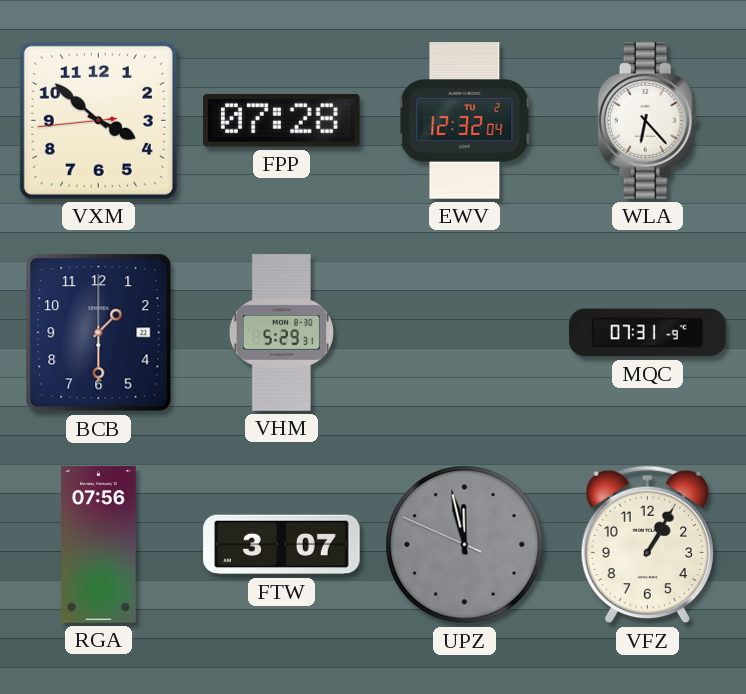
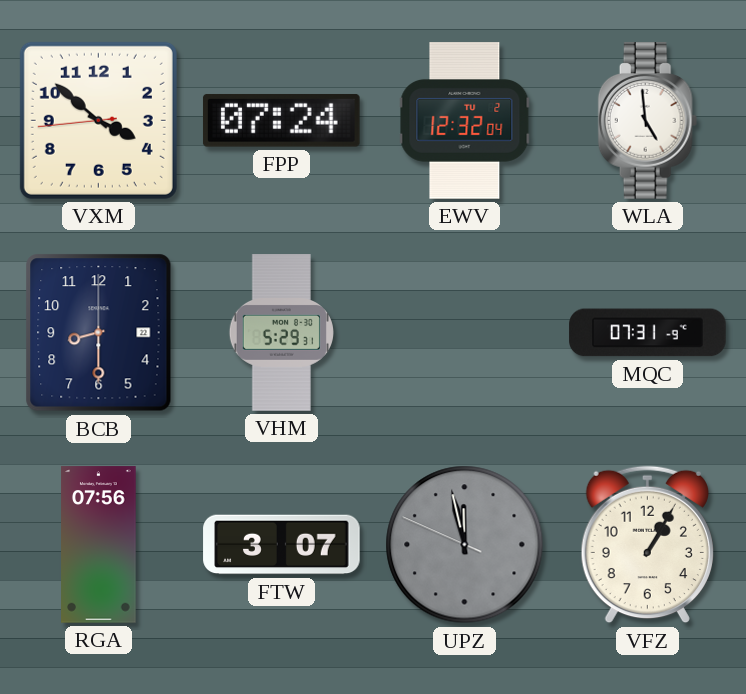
FPP: 07:28 -> 07:24 (281, 120)
WLA: 6:23 -> 4:59 (648, 121)
BCB: 1:30 -> 8:30 (99, 333)
